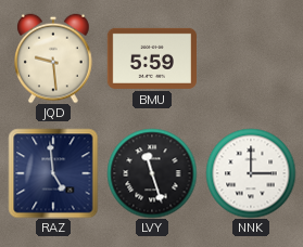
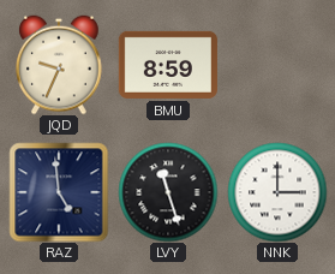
JQD: 9:29 -> 9:34 (59, 65)
BMU: 5:59 -> 8:59 (168, 65)
